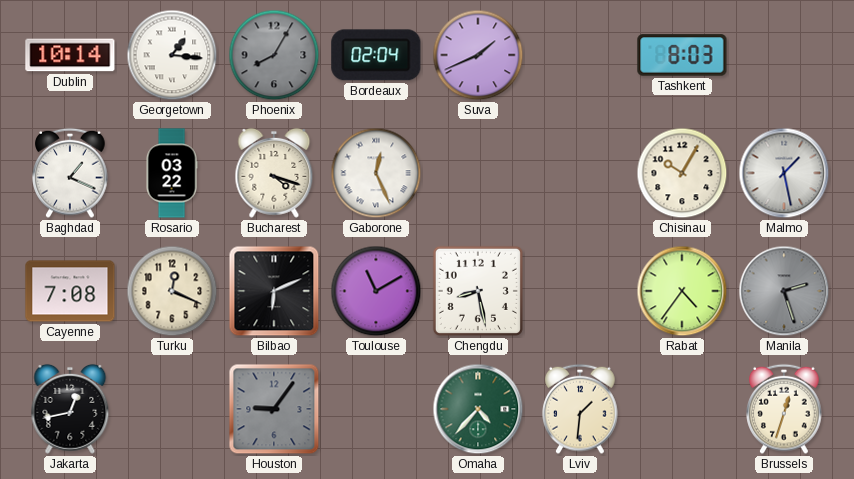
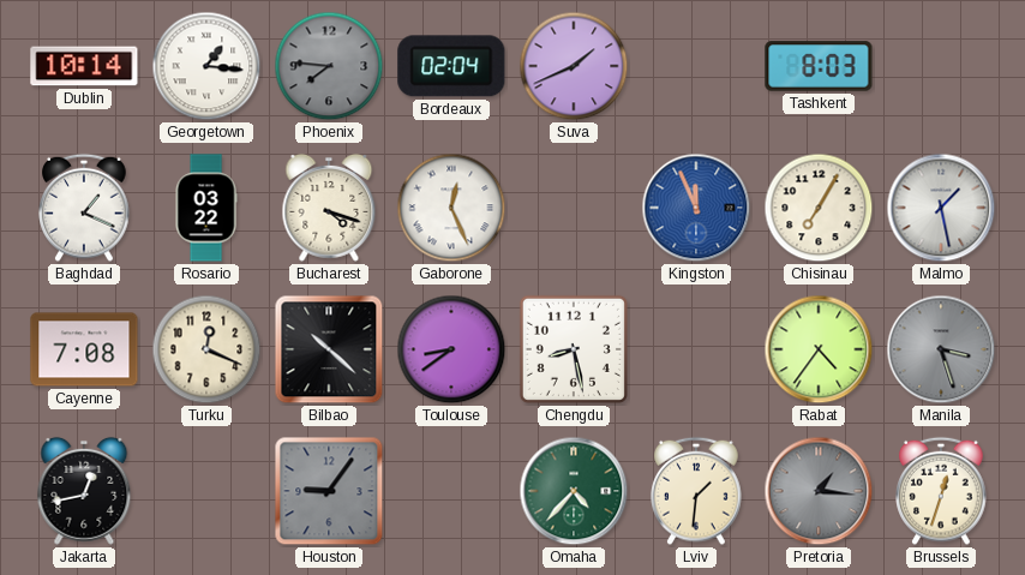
Phoenix: 8:05 -> 7:46 (329, 66)
Kingston: none -> 11:56 (696, 208)
Chisinau: 10:05 -> 7:05 (819, 208)
Bilbao: 6:11 -> 10:22 (329, 349)
Toulouse: 11:10 -> 8:39 (451, 349)
Manila: 2:27 -> 3:27 (941, 349)
Pretoria: none -> 1:16 (819, 491)
